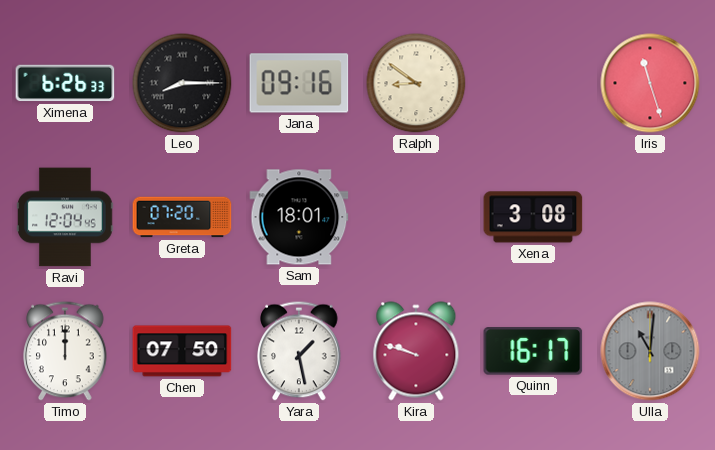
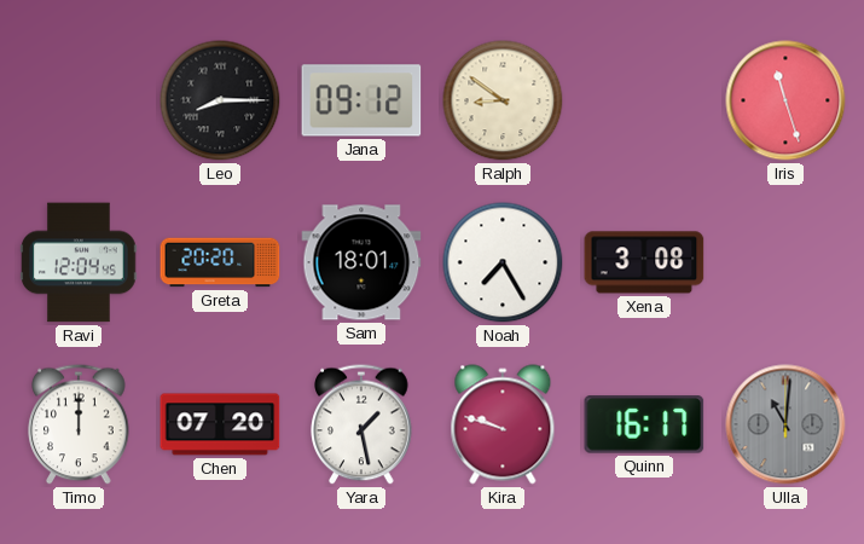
Ximena: 6:26 -> none (65, 83)
Jana: 09:16 -> 09:12 (361, 100)
Greta: 07:20 -> 20:20 (220, 262)
Noah: none -> 7:25 (503, 262)
Chen: 07:50 -> 07:20 (220, 424)
